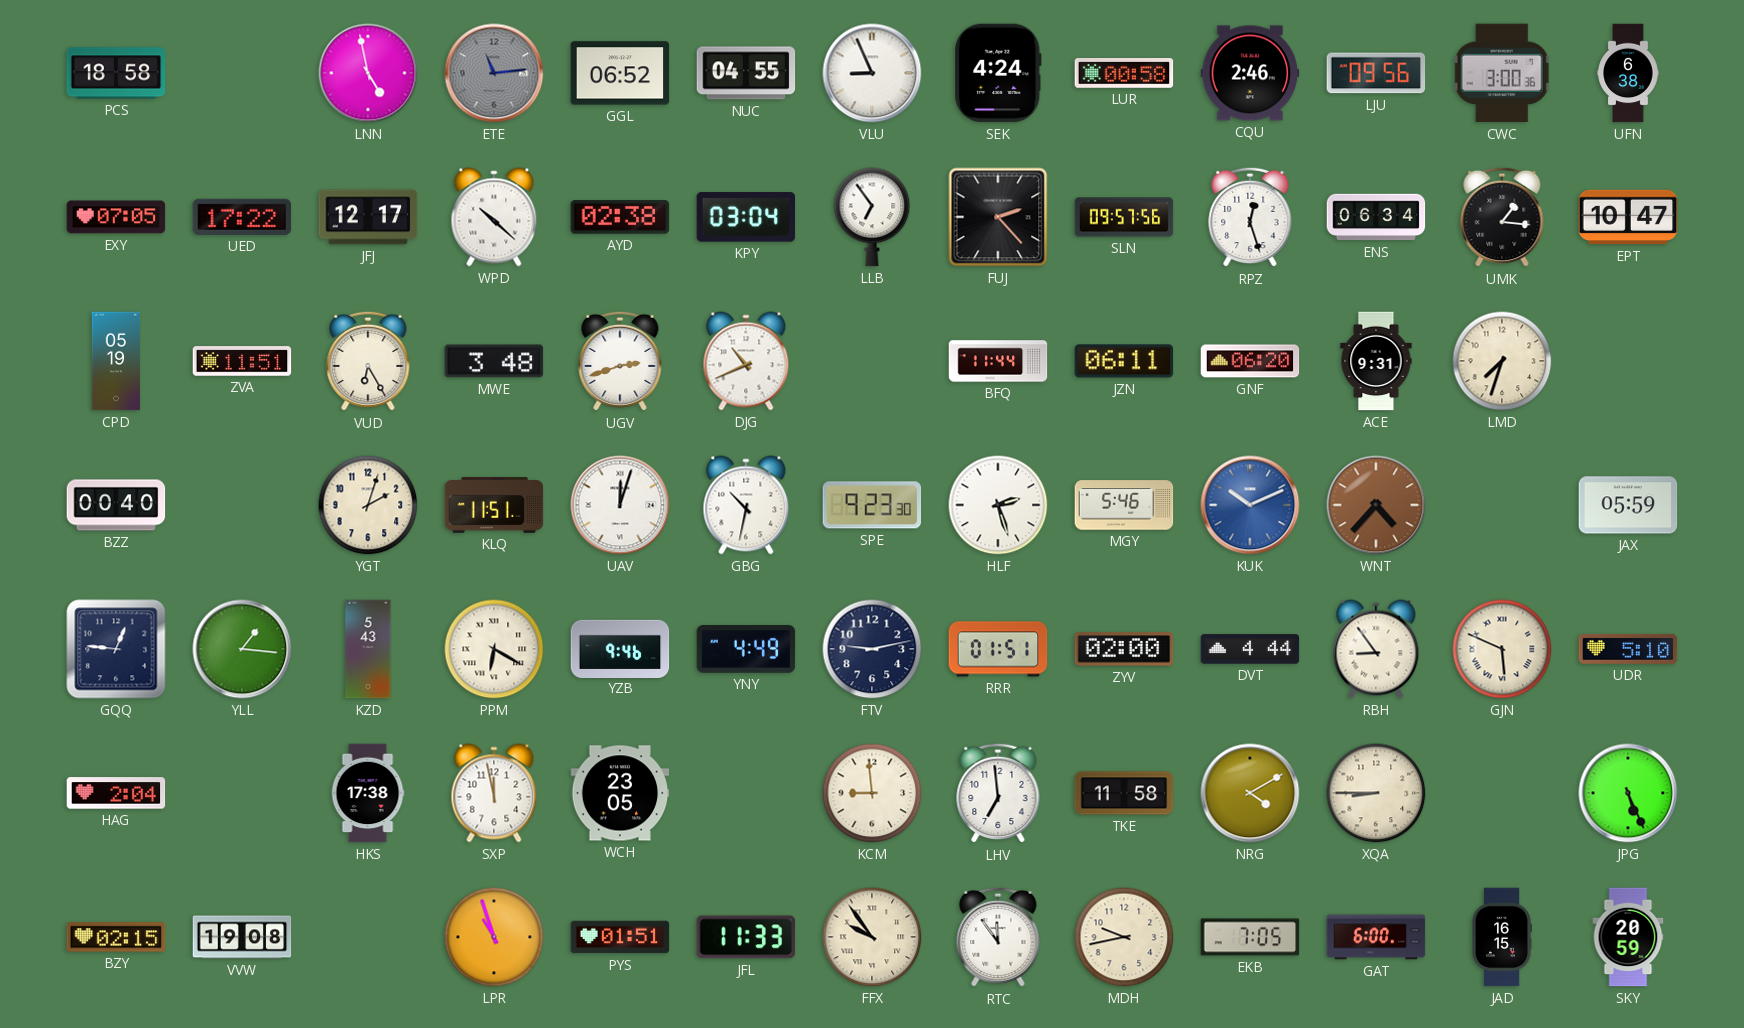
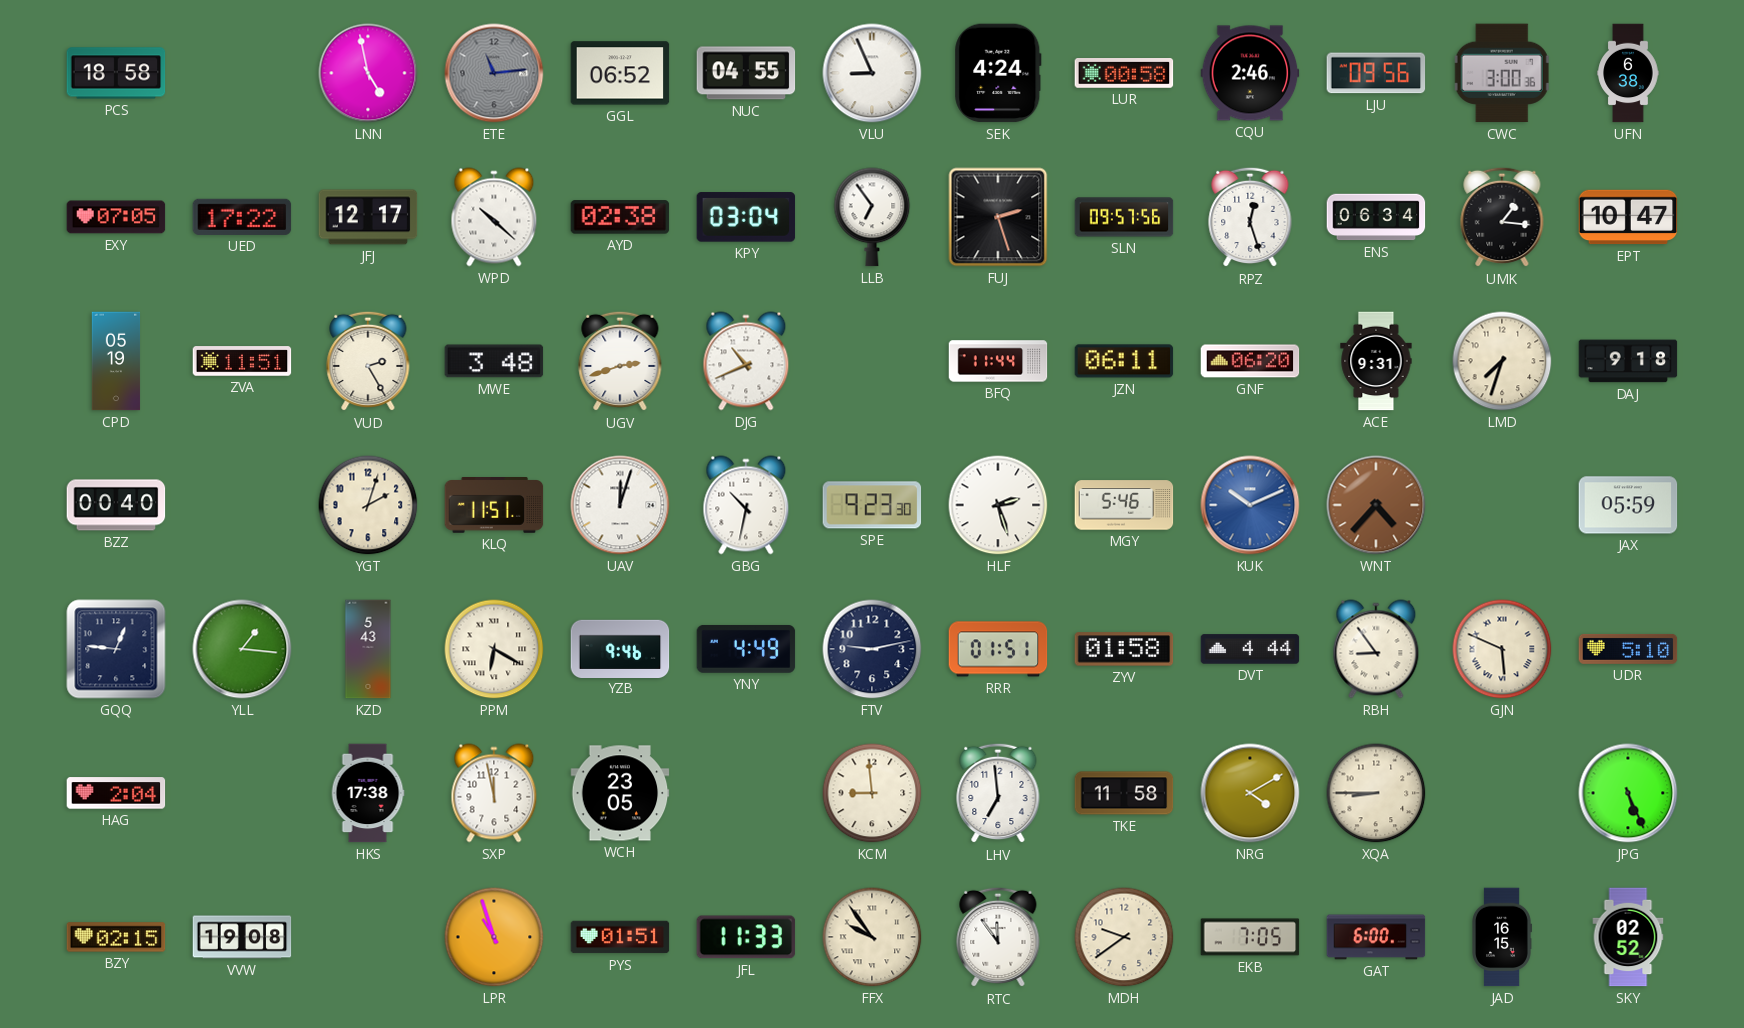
FUJ: 2:23 -> 2:27 (998, 217)
VUD: 6:25 -> 2:25 (368, 361)
DAJ: none -> 9:18 (1628, 361)
ZYV: 02:00 -> 01:58 (1124, 649)
MDH: 9:43 -> 9:39 (1124, 937)
SKY: 20:59 -> 02:52 (1628, 937)
